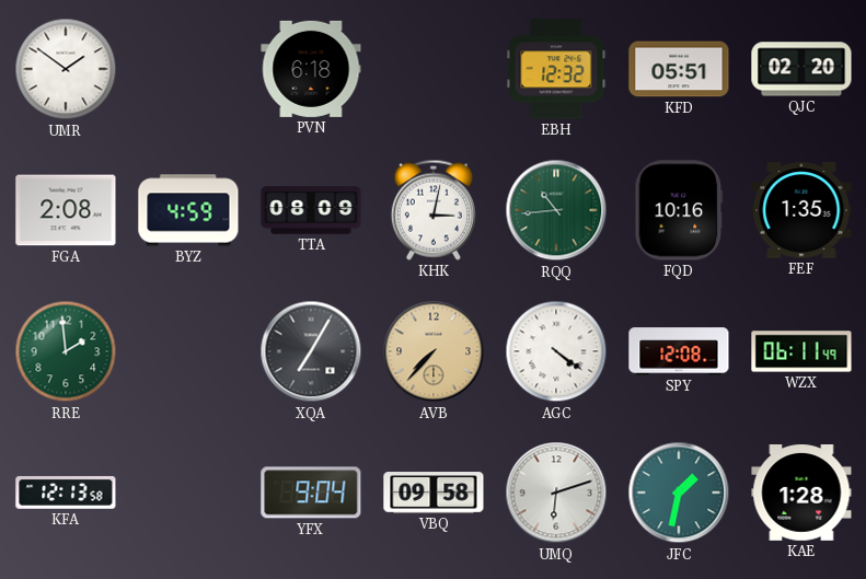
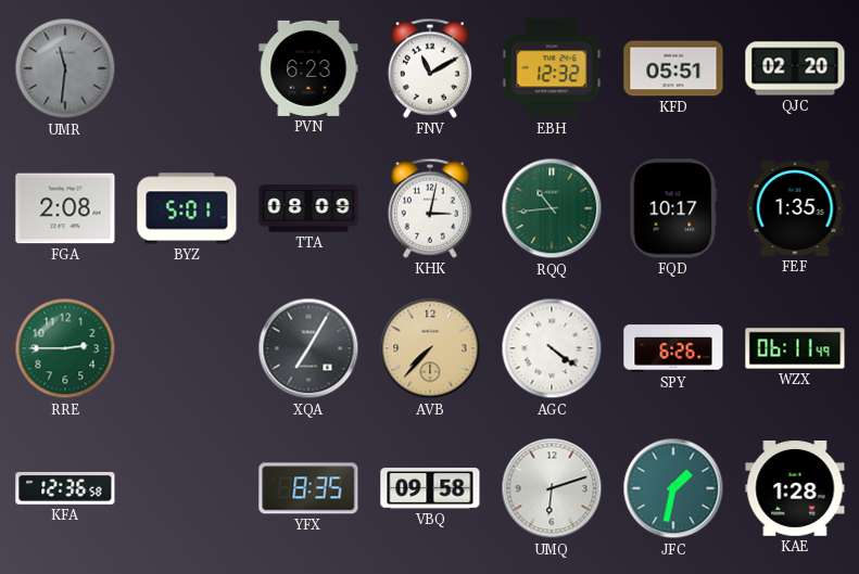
UMR: 1:51 -> 11:31 (65, 68)
UMR dial: white -> grey (65, 68)
PVN: 6:18 -> 6:23 (308, 68)
FNV: none -> 11:10 (430, 68)
BYZ: 4:59 -> 5:01 (187, 208)
FQD: 10:16 -> 10:17 (673, 208)
RRE: 1:59 -> 2:45 (65, 348)
SPY: 12:08 -> 6:26 (673, 348)
KFA: 12:13 -> 12:36 (65, 488)
YFX: 9:04 -> 8:35 (308, 488)
